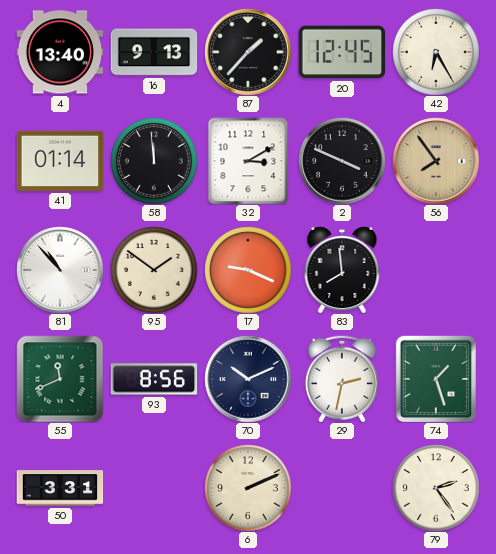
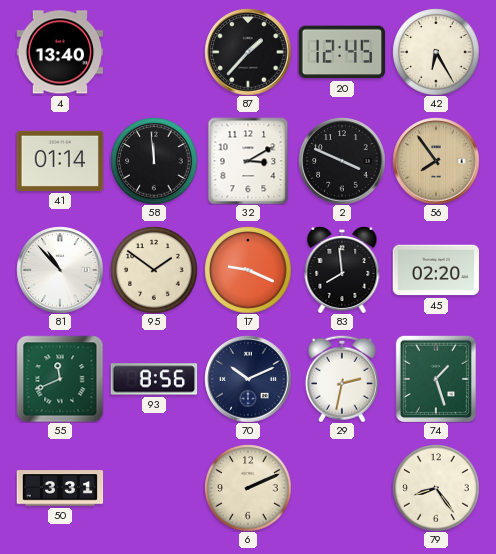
16: 9:13 -> none (154, 52)
45: none -> 02:20 (436, 270)
79: 2:24 -> 8:24 (436, 488)
